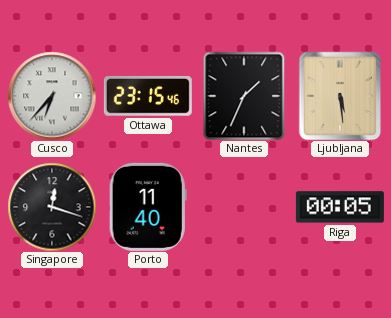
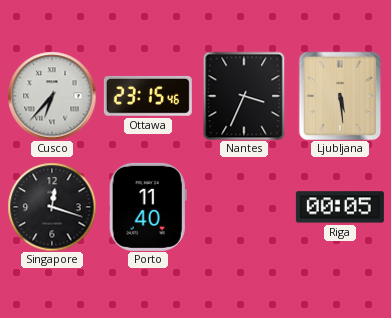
Nantes: 1:34 -> 3:34 (244, 96)
